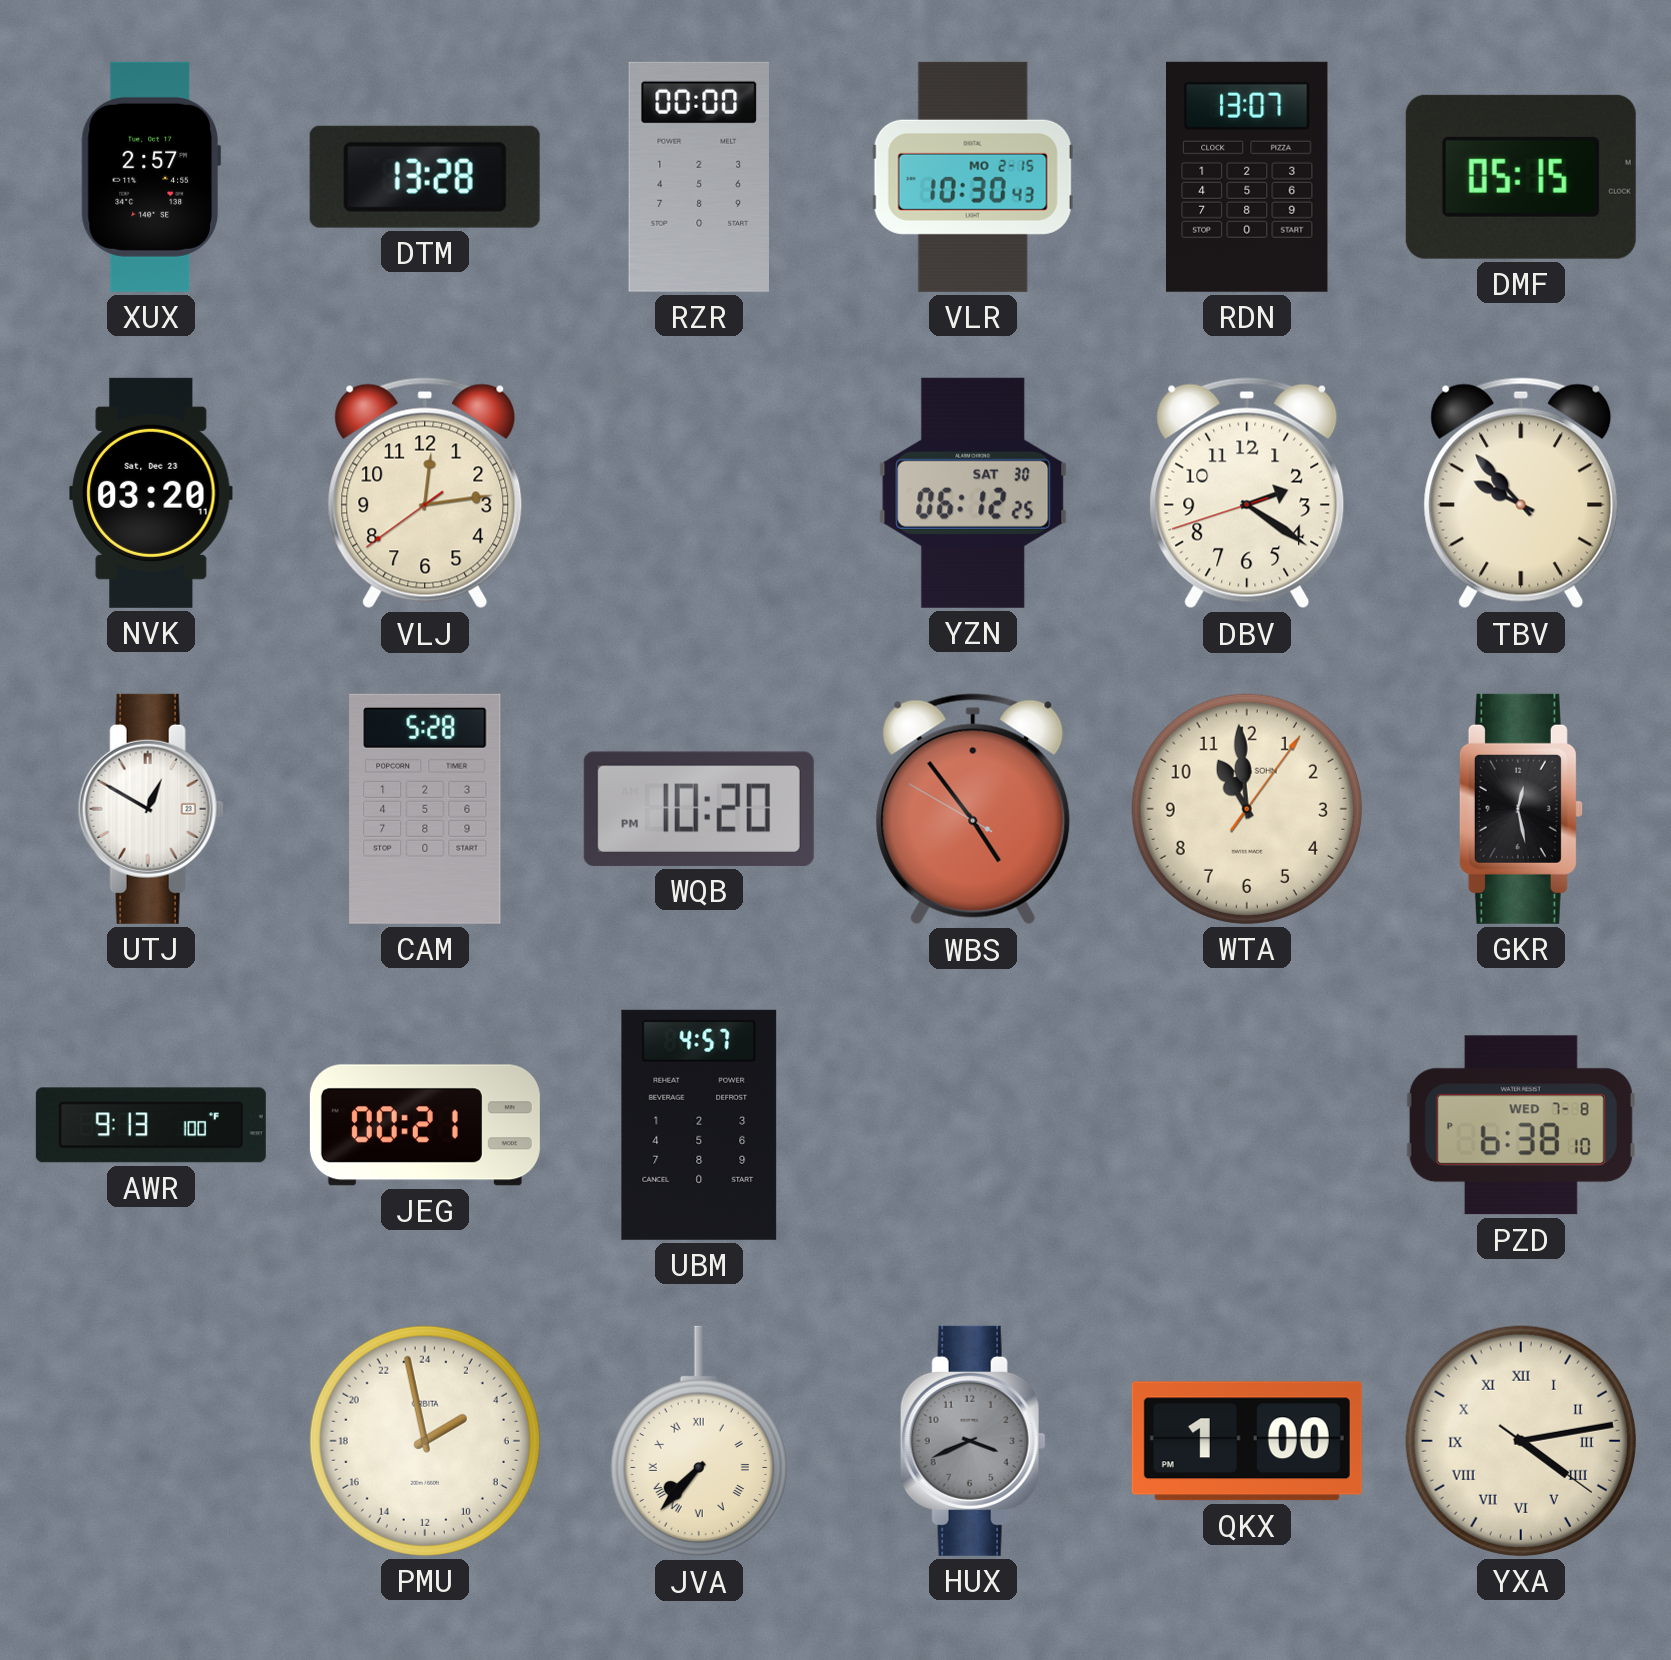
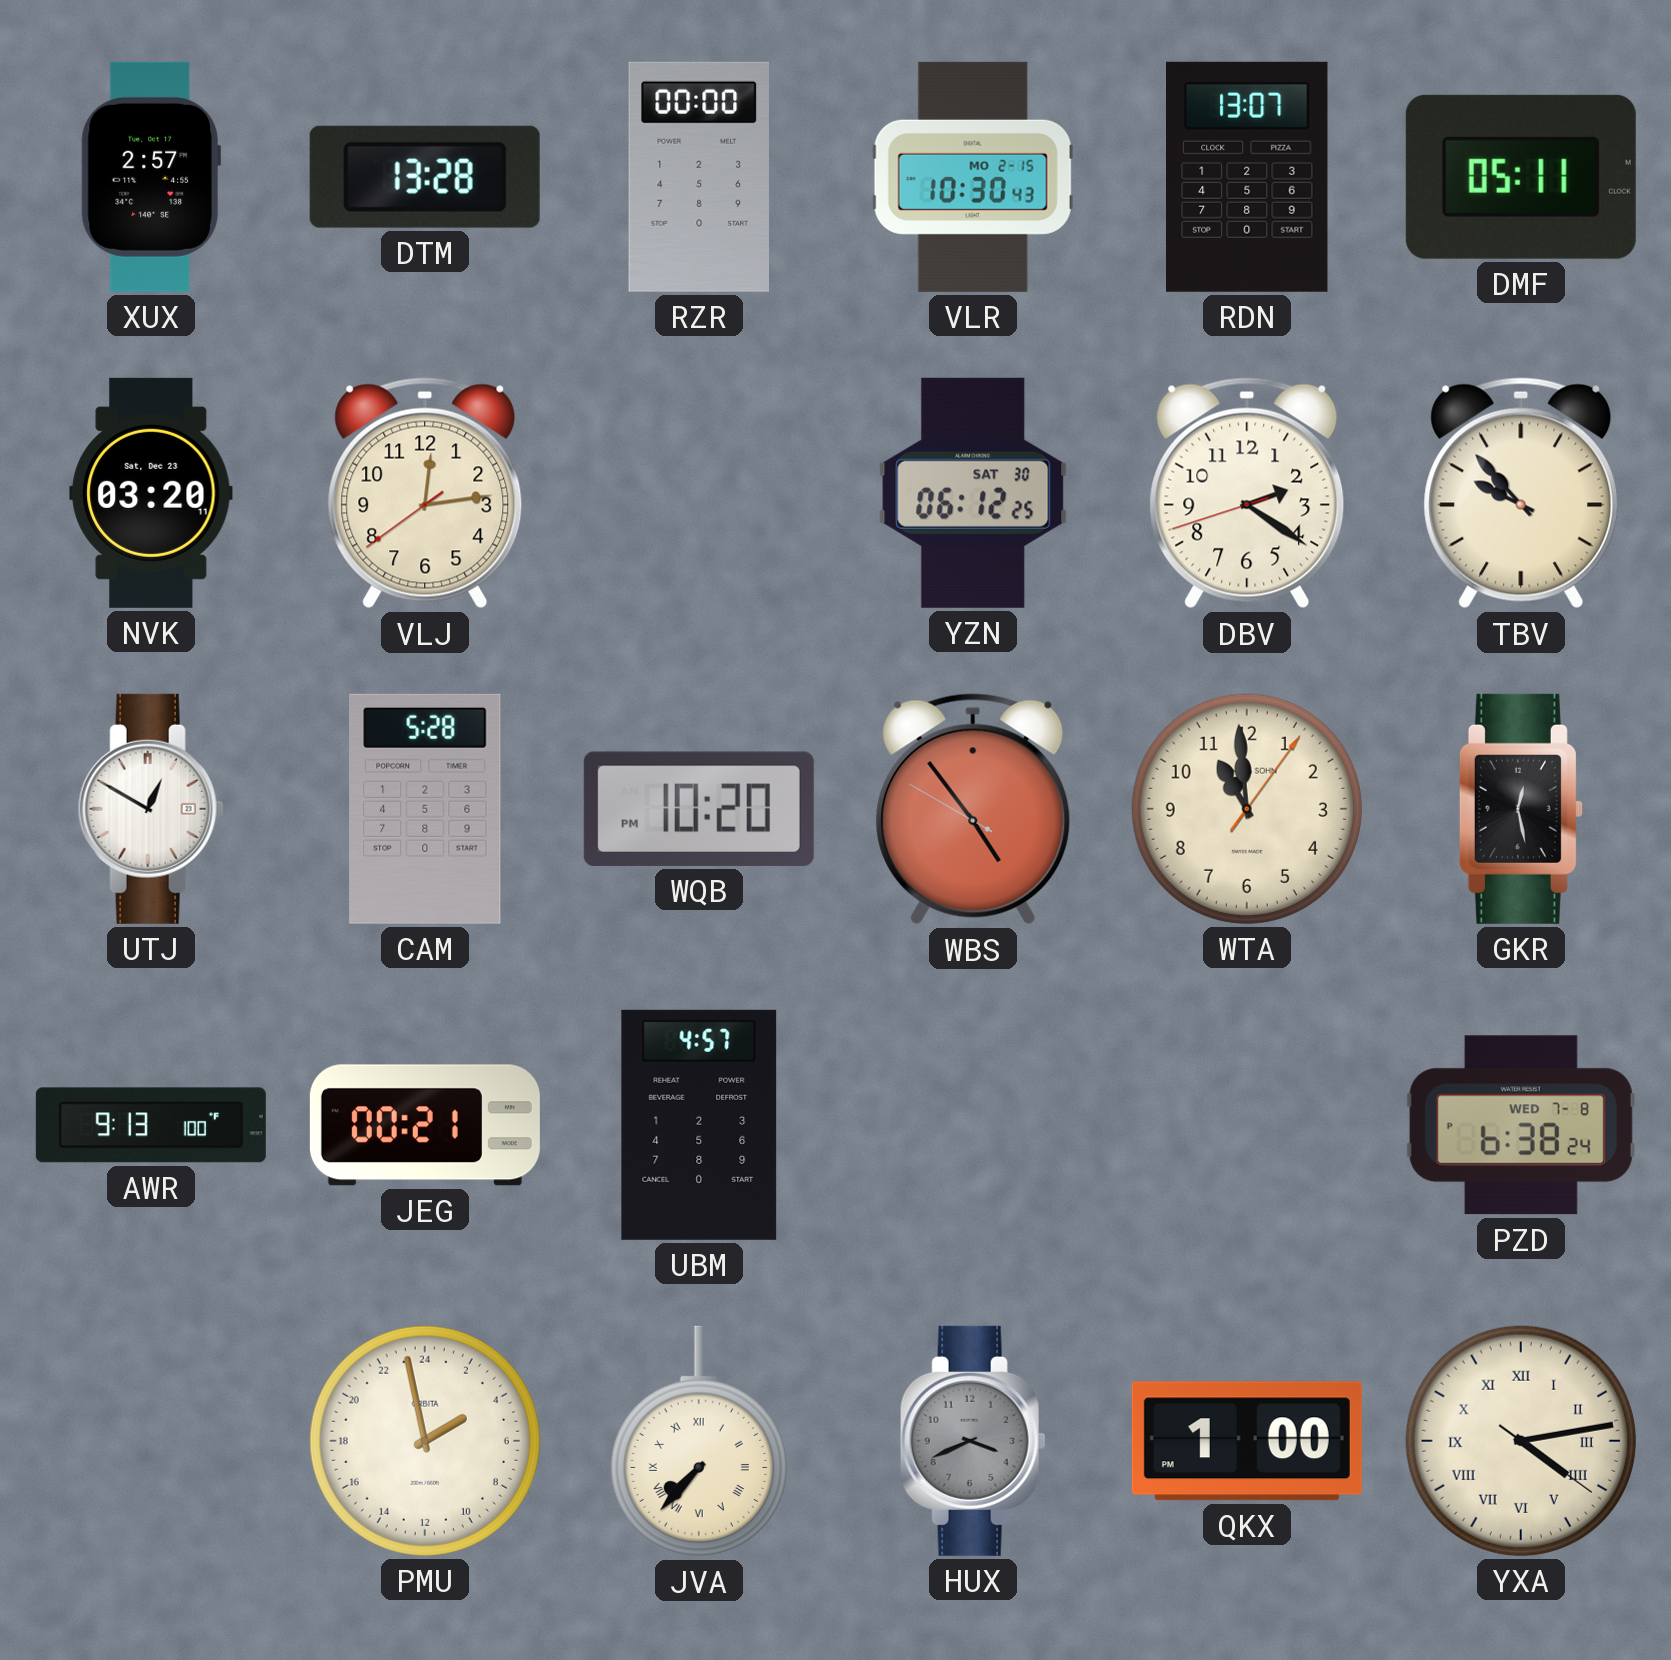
DMF: 05:15 -> 05:11 (1521, 177)
PZD: 6:38:10 PM -> 6:38:24 PM (1521, 1125)
